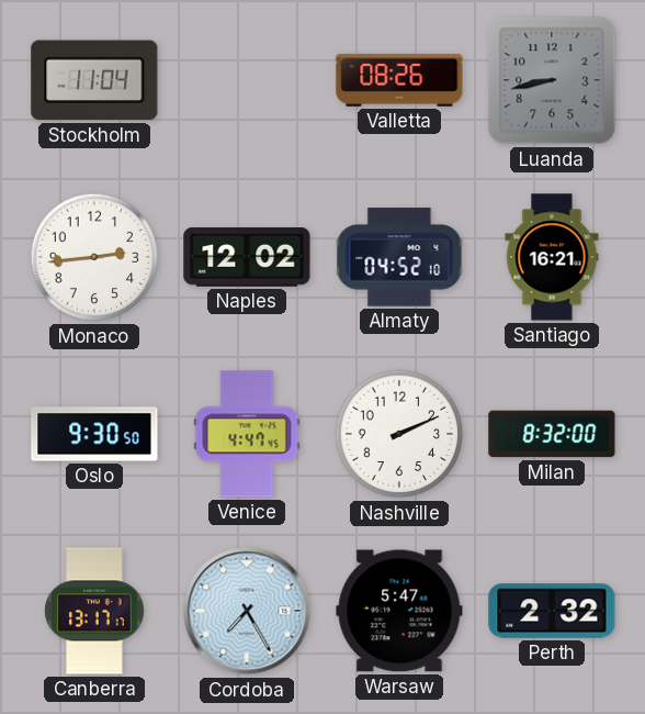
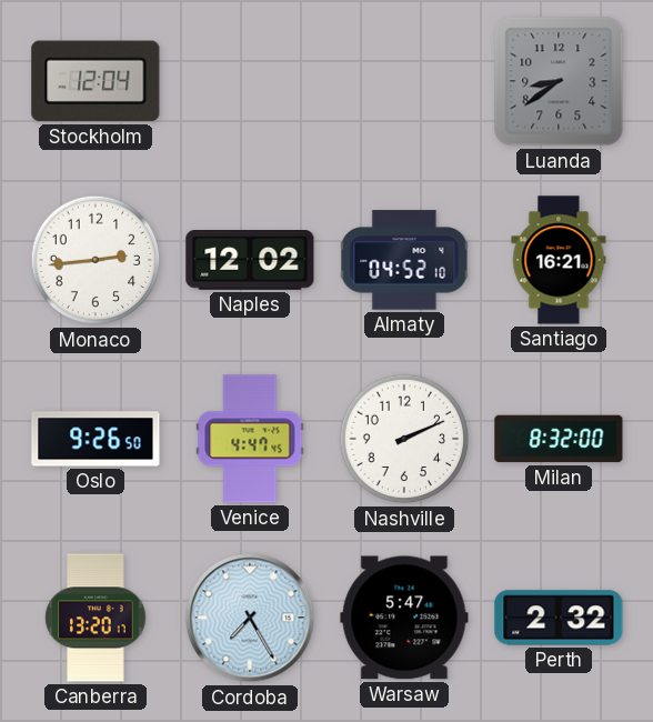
Stockholm: 11:04 -> 12:04 (96, 81)
Valletta: 08:26 -> none (399, 80)
Luanda: 8:43 -> 8:39 (559, 81)
Oslo: 9:30 -> 9:26 (96, 439)
Canberra: 13:17 -> 13:20 (96, 618)
